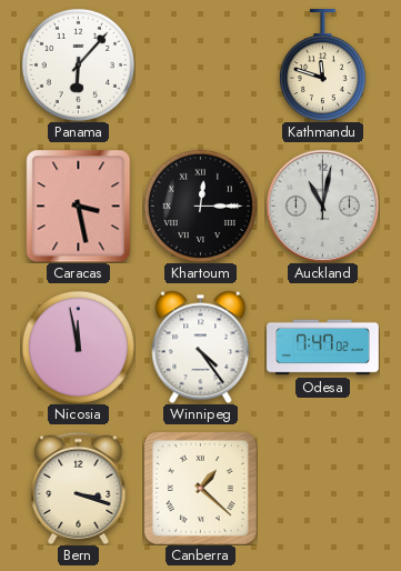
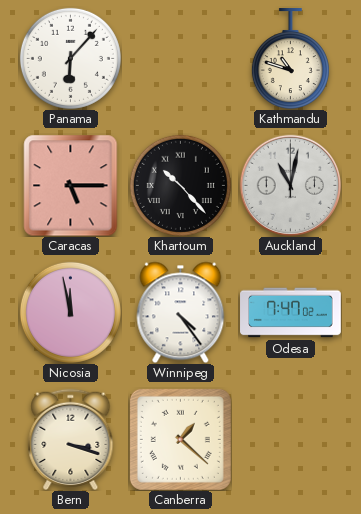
Kathmandu: 11:48 -> 10:48 (290, 59)
Caracas: 3:28 -> 5:15 (71, 185)
Khartoum: 12:15 -> 10:23 (180, 185)
